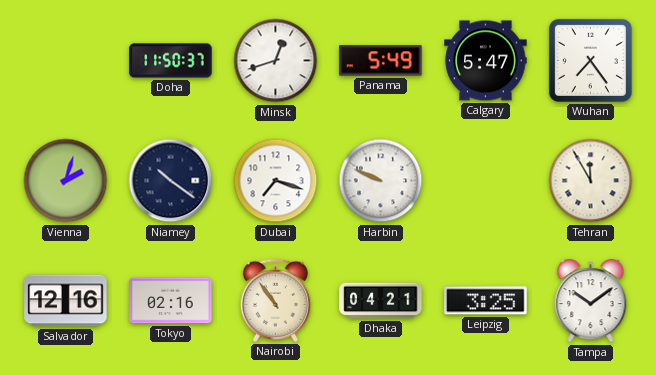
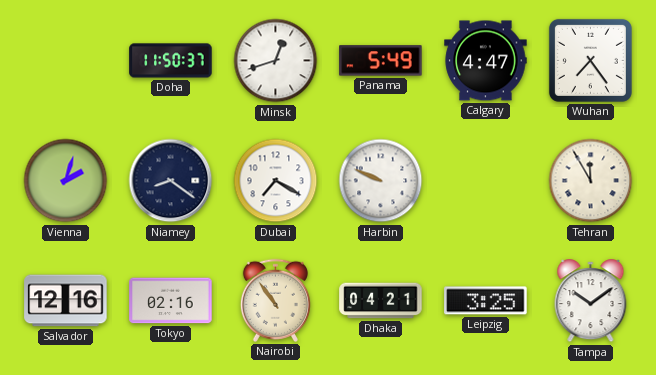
Calgary: 5:47 -> 4:47 (486, 61)
Niamey: 10:21 -> 8:21 (171, 181)
Dubai: 7:18 -> 7:20 (276, 181)
